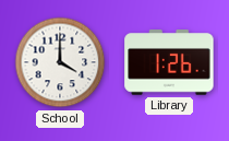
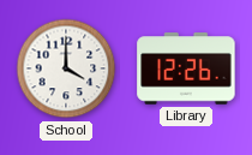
Library: 1:26 -> 12:26 (186, 68)
